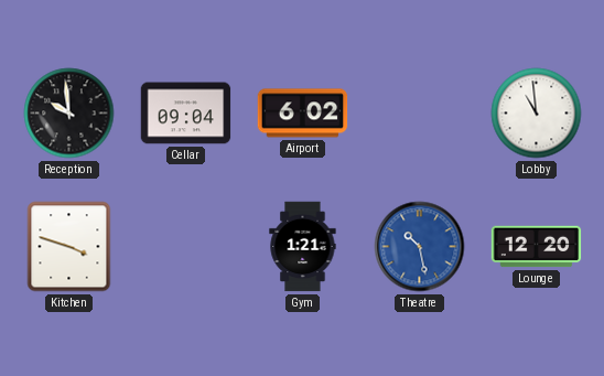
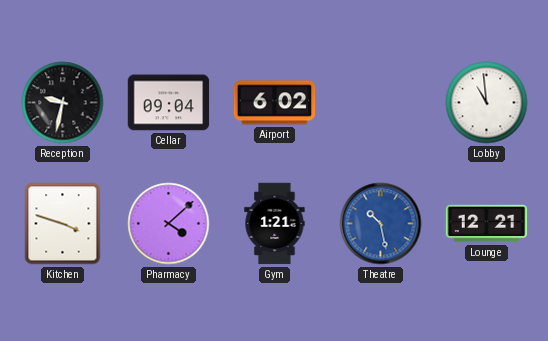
Reception: 9:59 -> 9:32 (63, 103)
Pharmacy: none -> 4:08 (169, 224)
Lounge: 12:20 -> 12:21 (487, 224)
